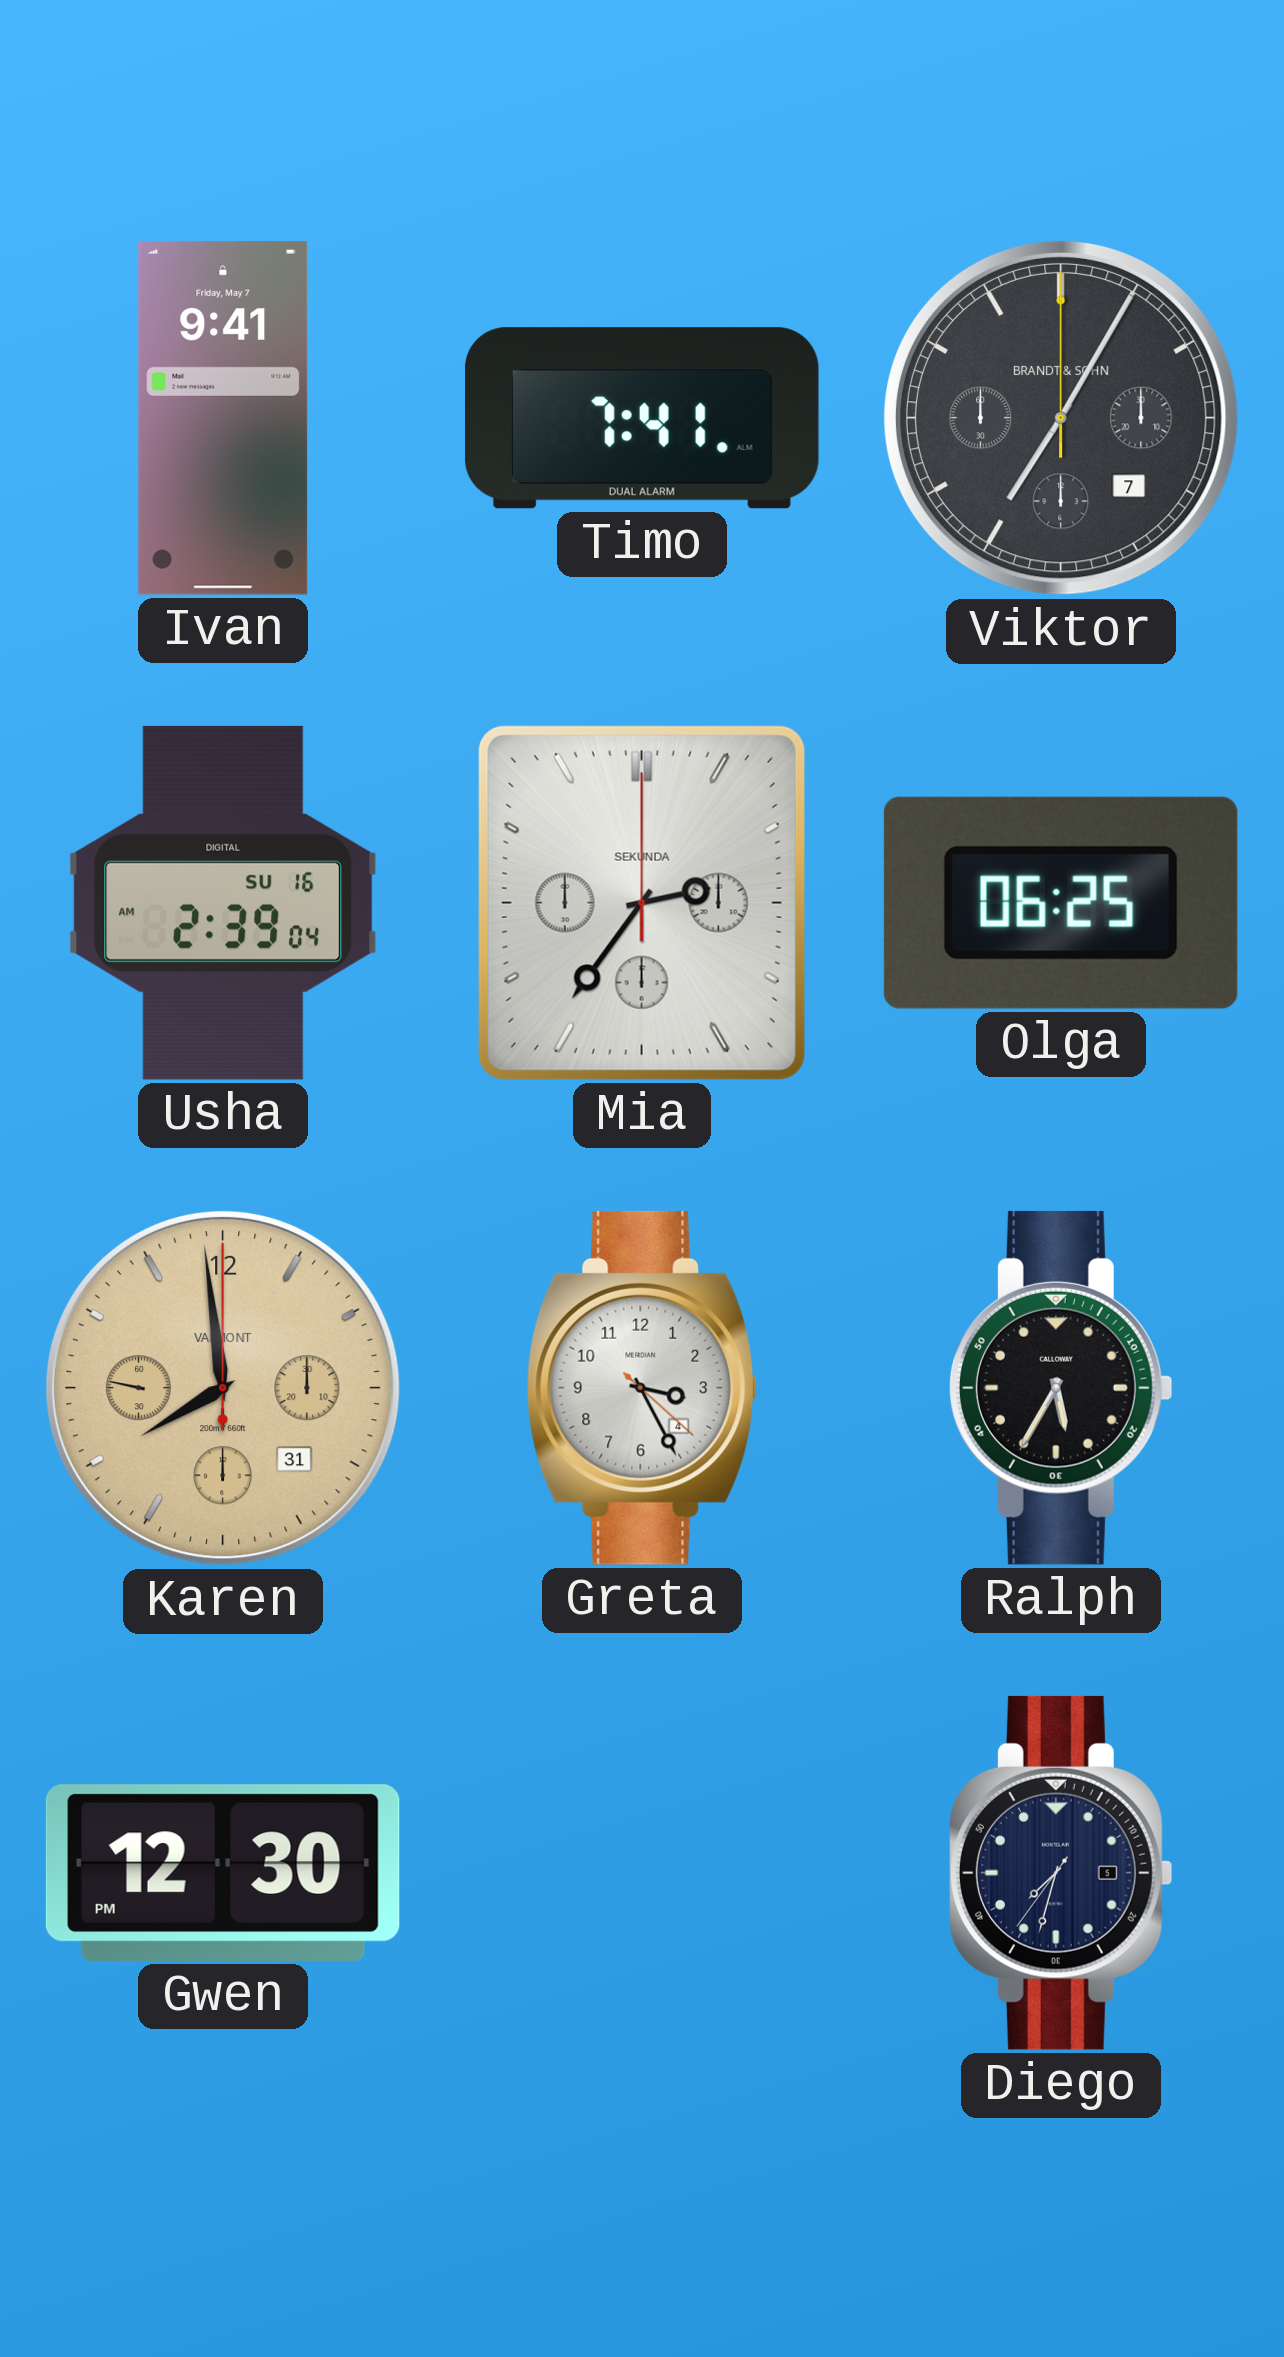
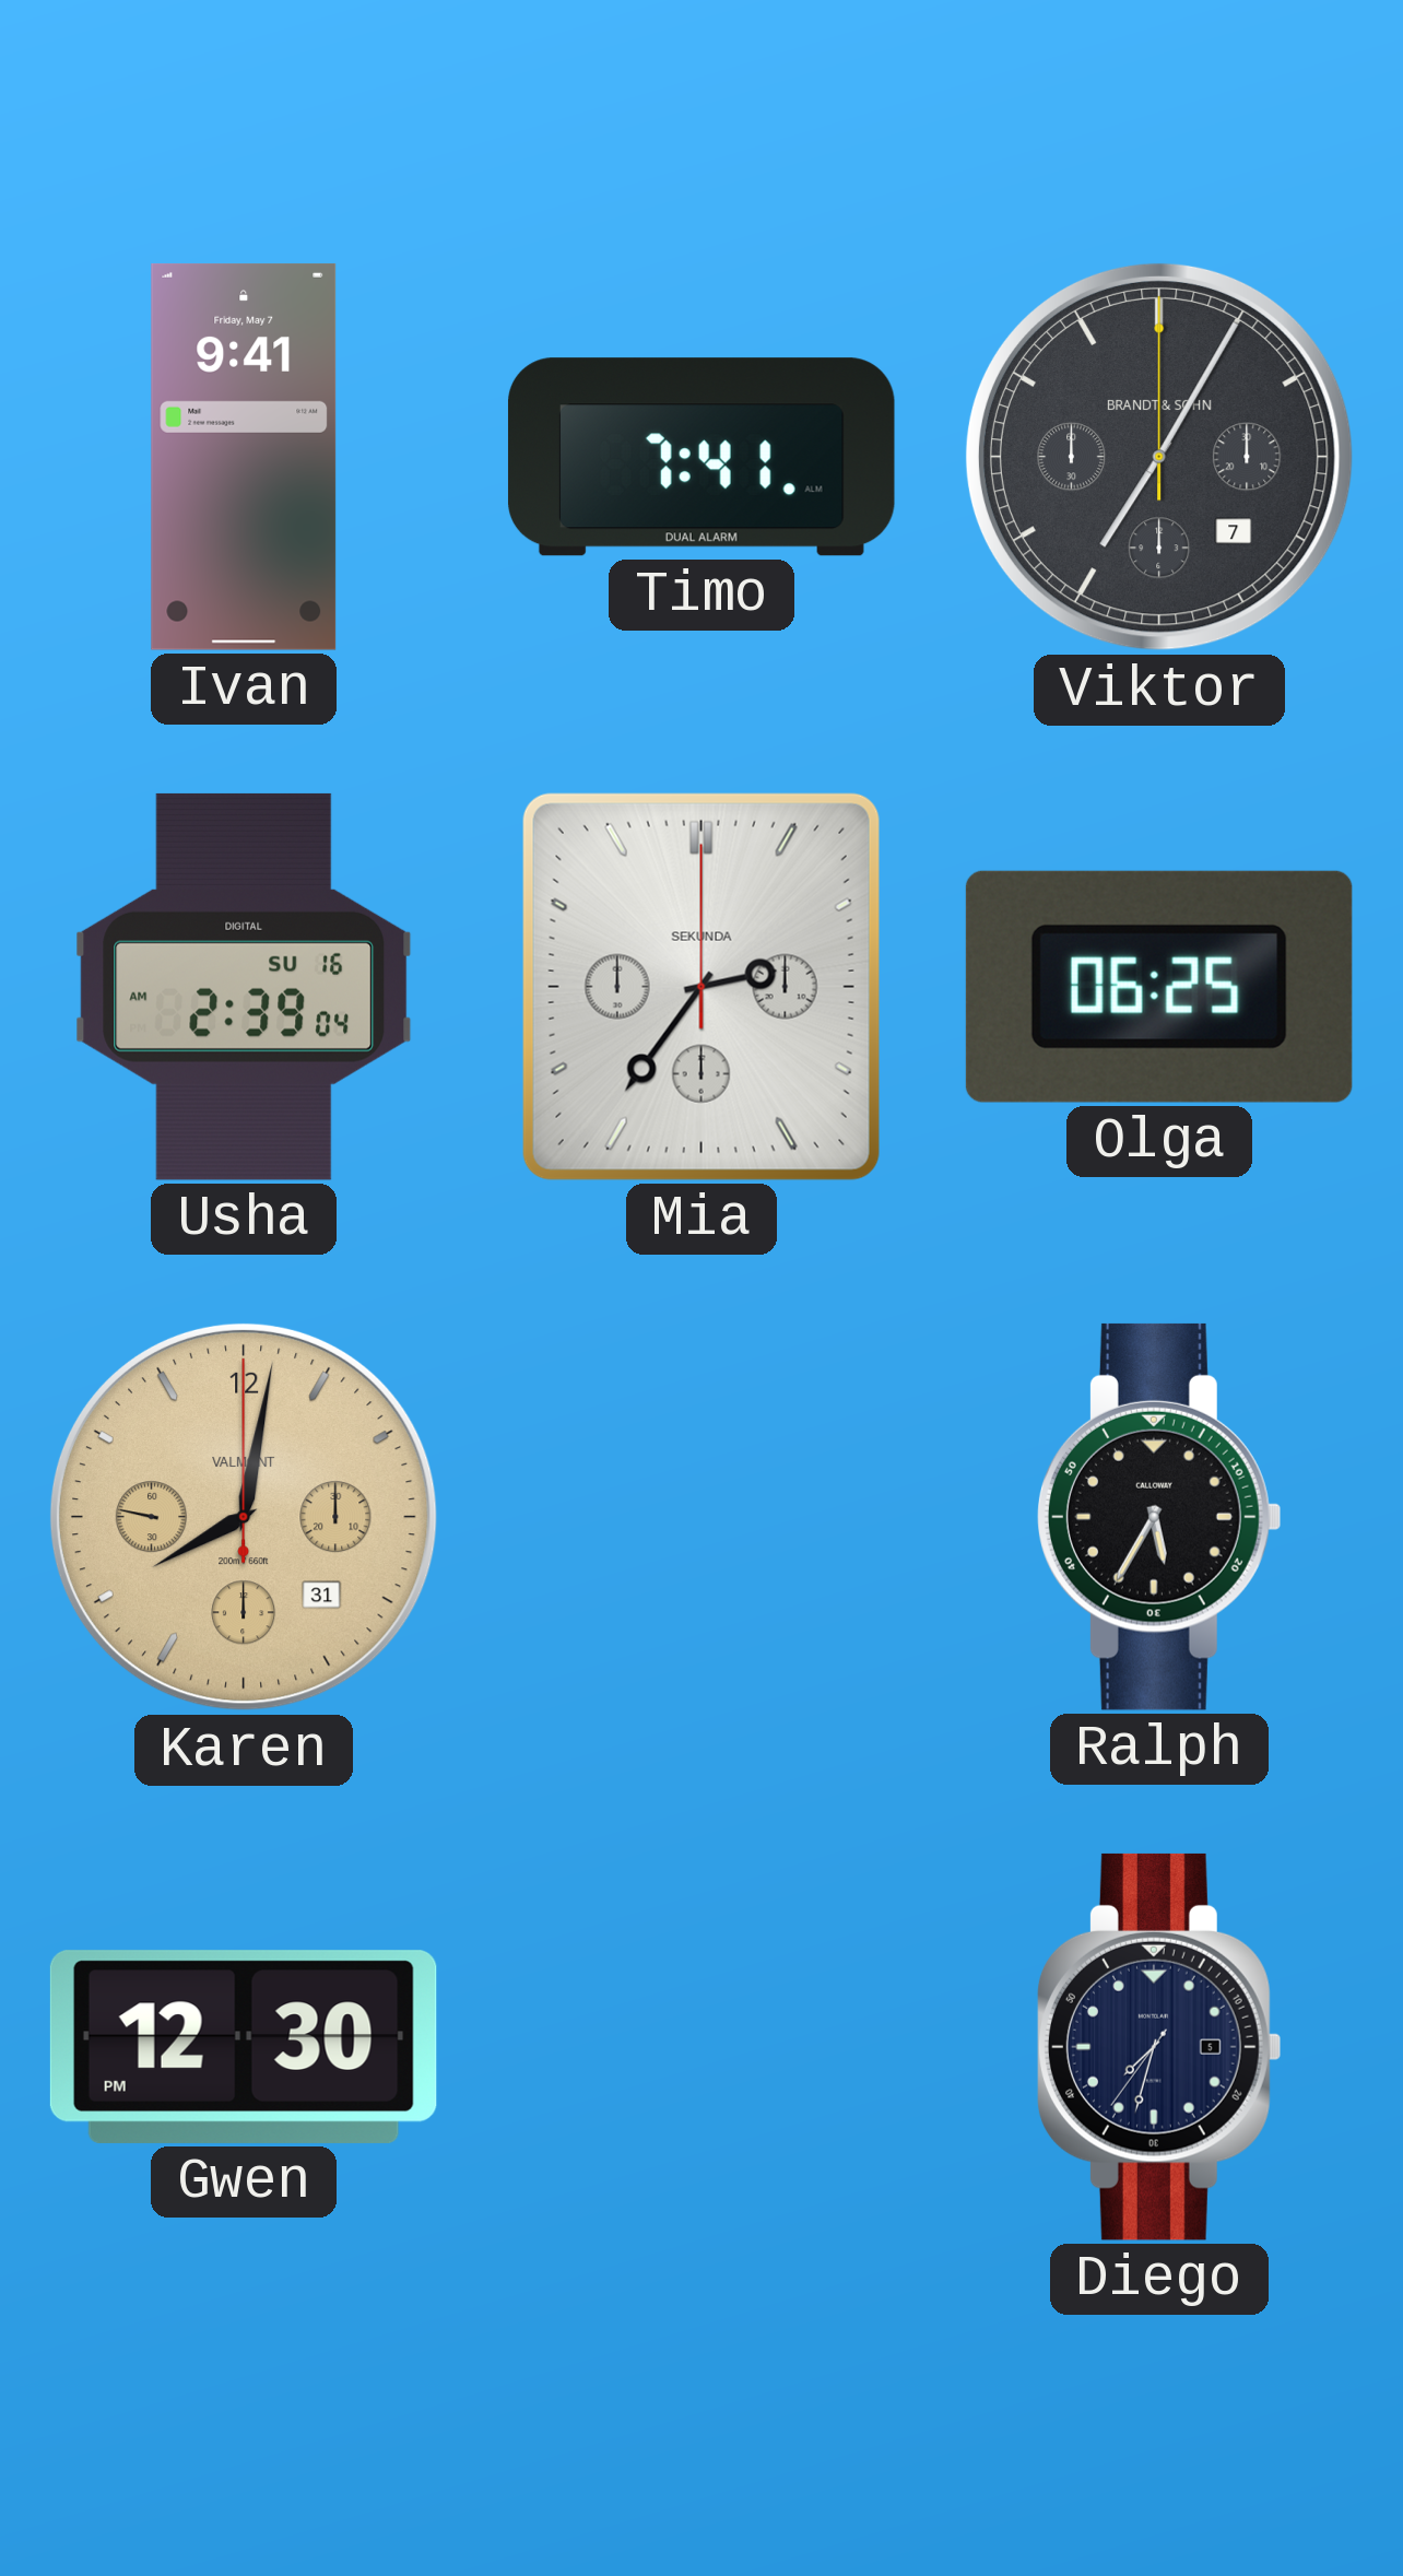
Karen: 7:58 -> 8:01 (244, 1517)
Greta: 3:25 -> none (642, 1388)
